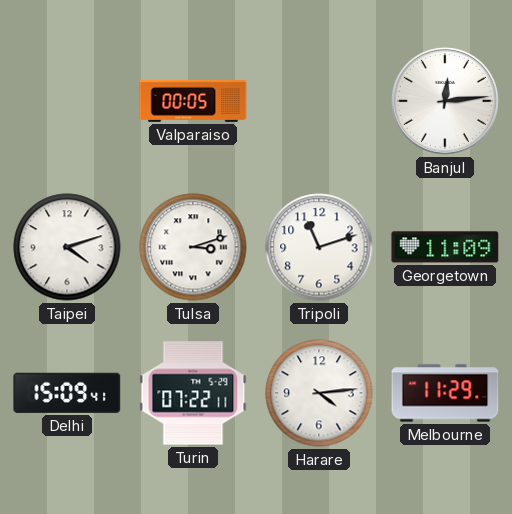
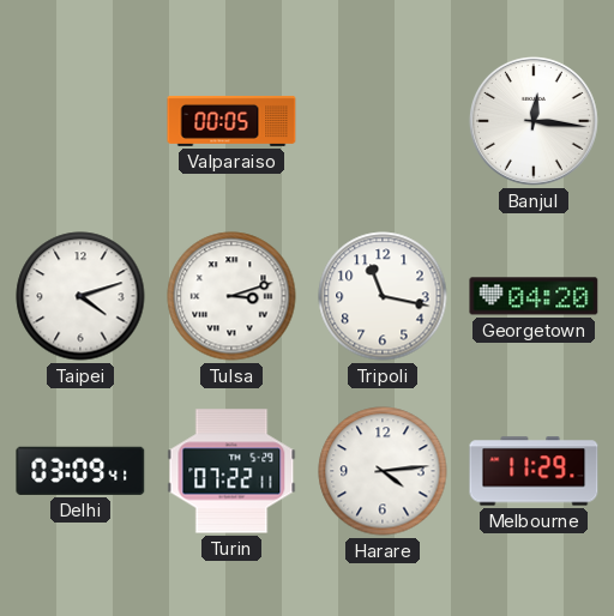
Banjul: 12:14 -> 12:16 (534, 121)
Tripoli: 11:12 -> 11:17 (383, 296)
Georgetown: 11:09 -> 04:20 (534, 296)
Delhi: 15:09 -> 03:09 (80, 471)
